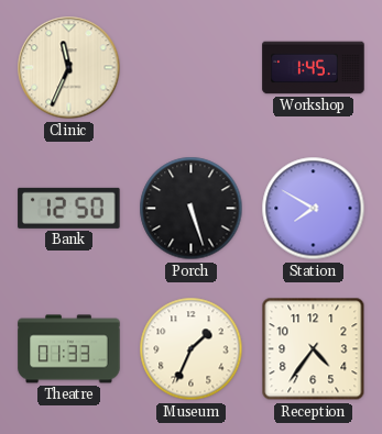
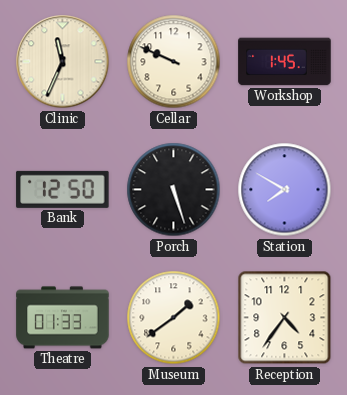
Cellar: none -> 9:49 (174, 62)
Museum: 1:34 -> 1:39 (174, 318)
